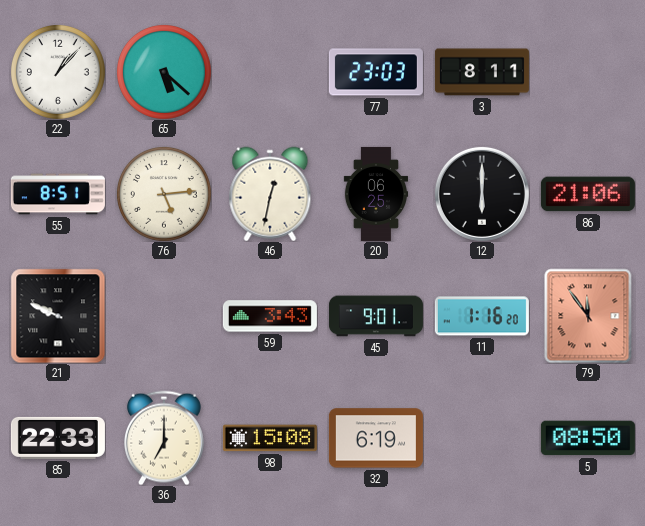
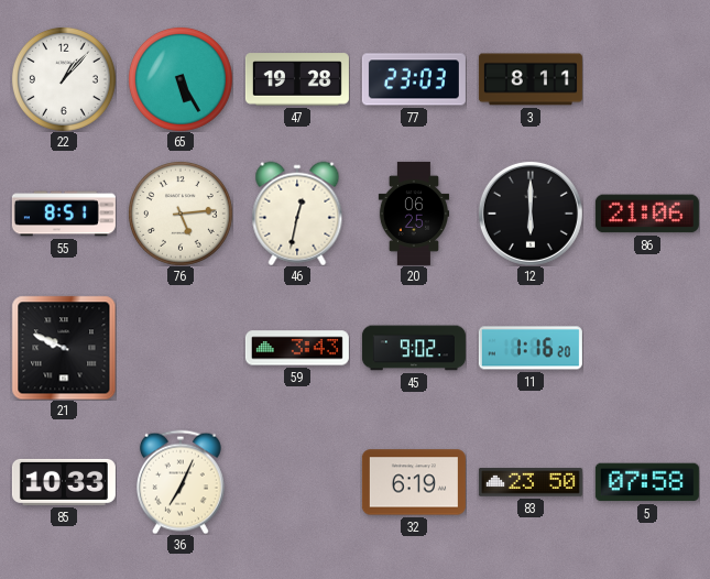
65: 5:22 -> 5:25 (181, 79)
47: none -> 19:28 (297, 79)
45: 9:01 -> 9:02 (414, 348)
79: 11:54 -> none (588, 316)
85: 22:33 -> 10:33 (64, 482)
36: 7:00 -> 7:04 (181, 482)
98: 15:08 -> none (270, 438)
83: none -> 23:50 (531, 482)
5: 08:50 -> 07:58 (647, 482)
